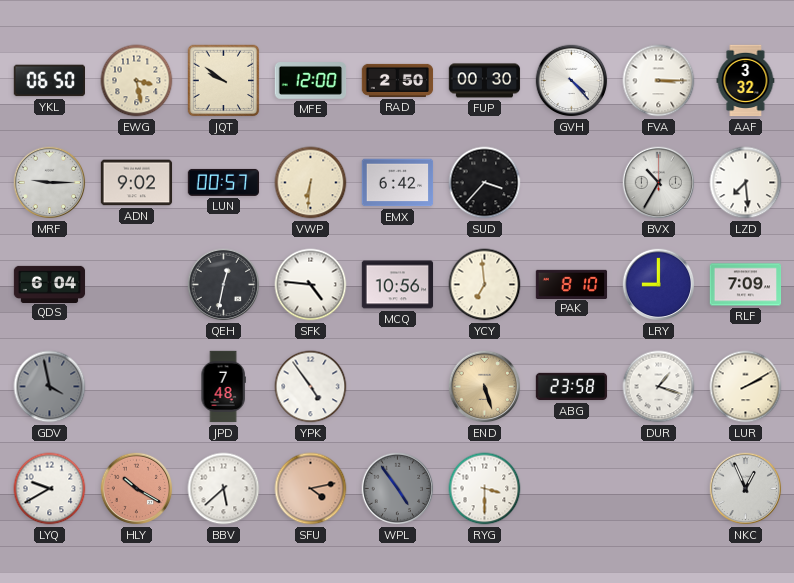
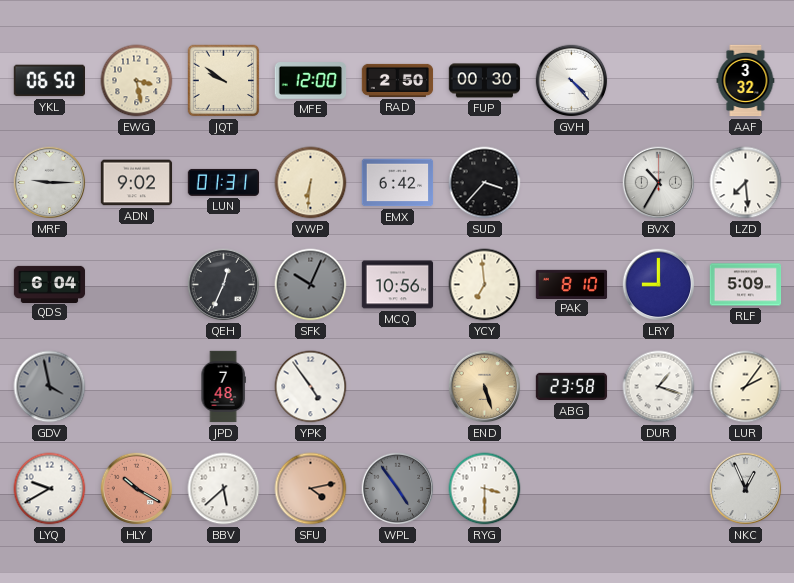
FVA: 3:15 -> none (659, 81)
LUN: 00:57 -> 01:31 (224, 182)
QEH: 12:32 -> 12:34 (224, 285)
SFK: 4:46 -> 10:04 (311, 285)
SFK dial: white -> grey (311, 285)
RLF: 7:09 -> 5:09 (746, 285)
LUR: 2:10 -> 2:06 (746, 387)
